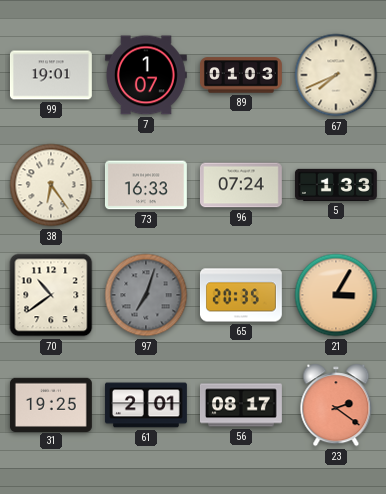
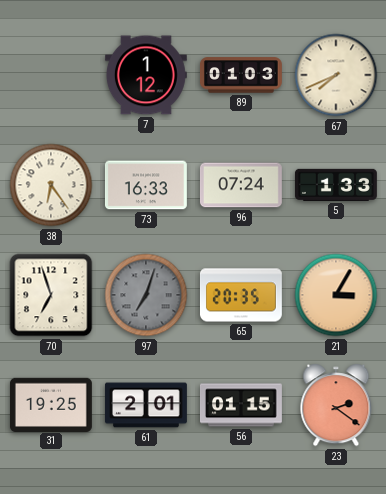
99: 19:01 -> none (51, 75)
7: 1:07 -> 1:12 (146, 75)
70: 10:39 -> 6:57 (51, 295)
56: 08:17 -> 01:15 (242, 405)
